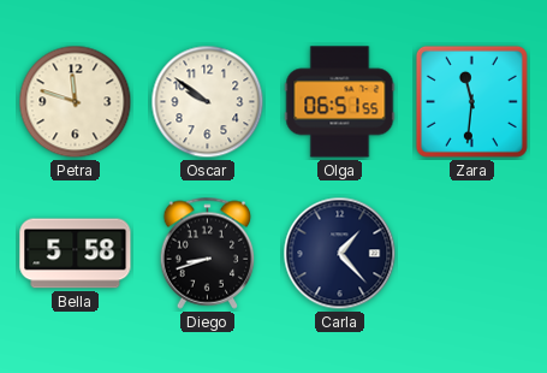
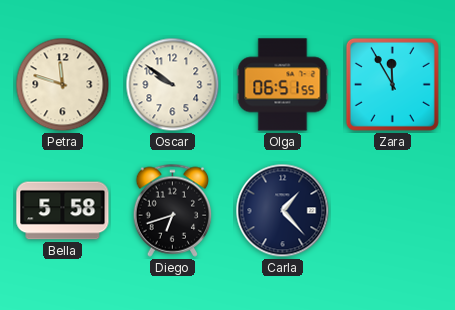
Zara: 11:31 -> 11:55 (392, 84)
Diego: 8:42 -> 6:42 (173, 210)
